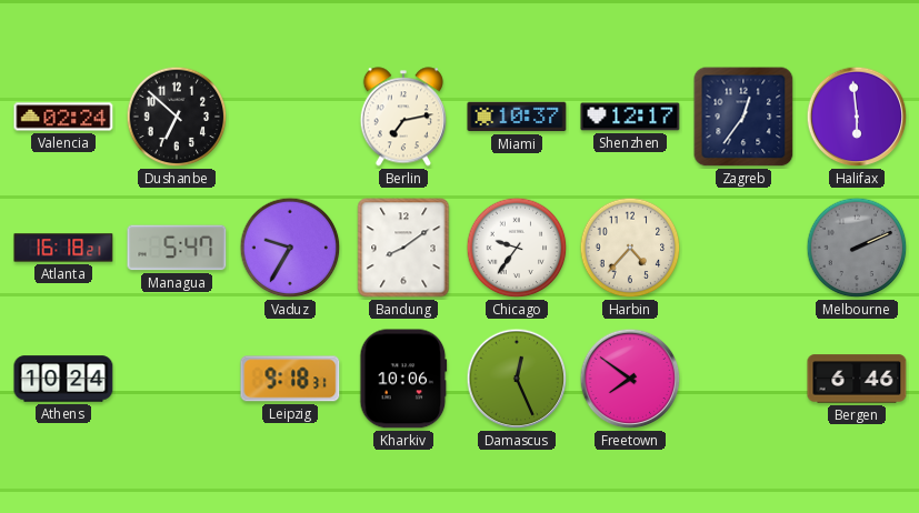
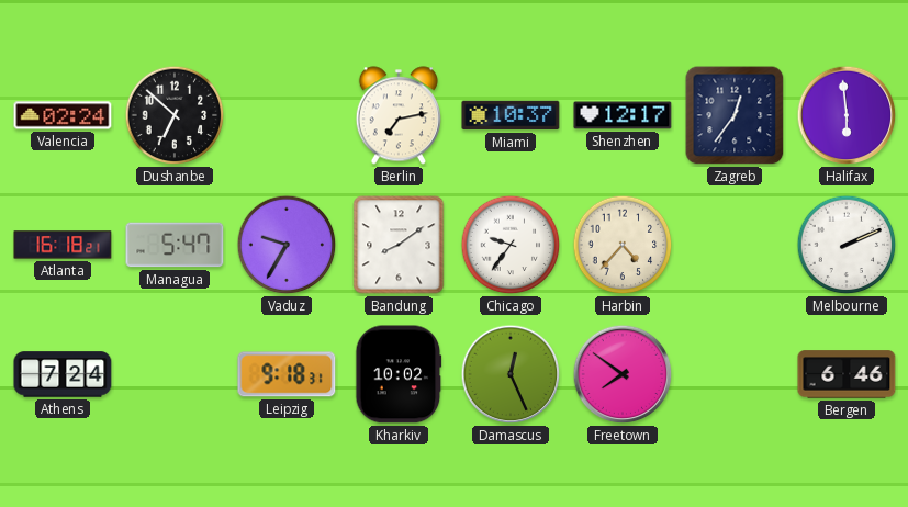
Melbourne dial: grey -> white (847, 245)
Athens: 10:24 -> 7:24 (63, 374)
Kharkiv: 10:06 -> 10:02 (399, 374)
